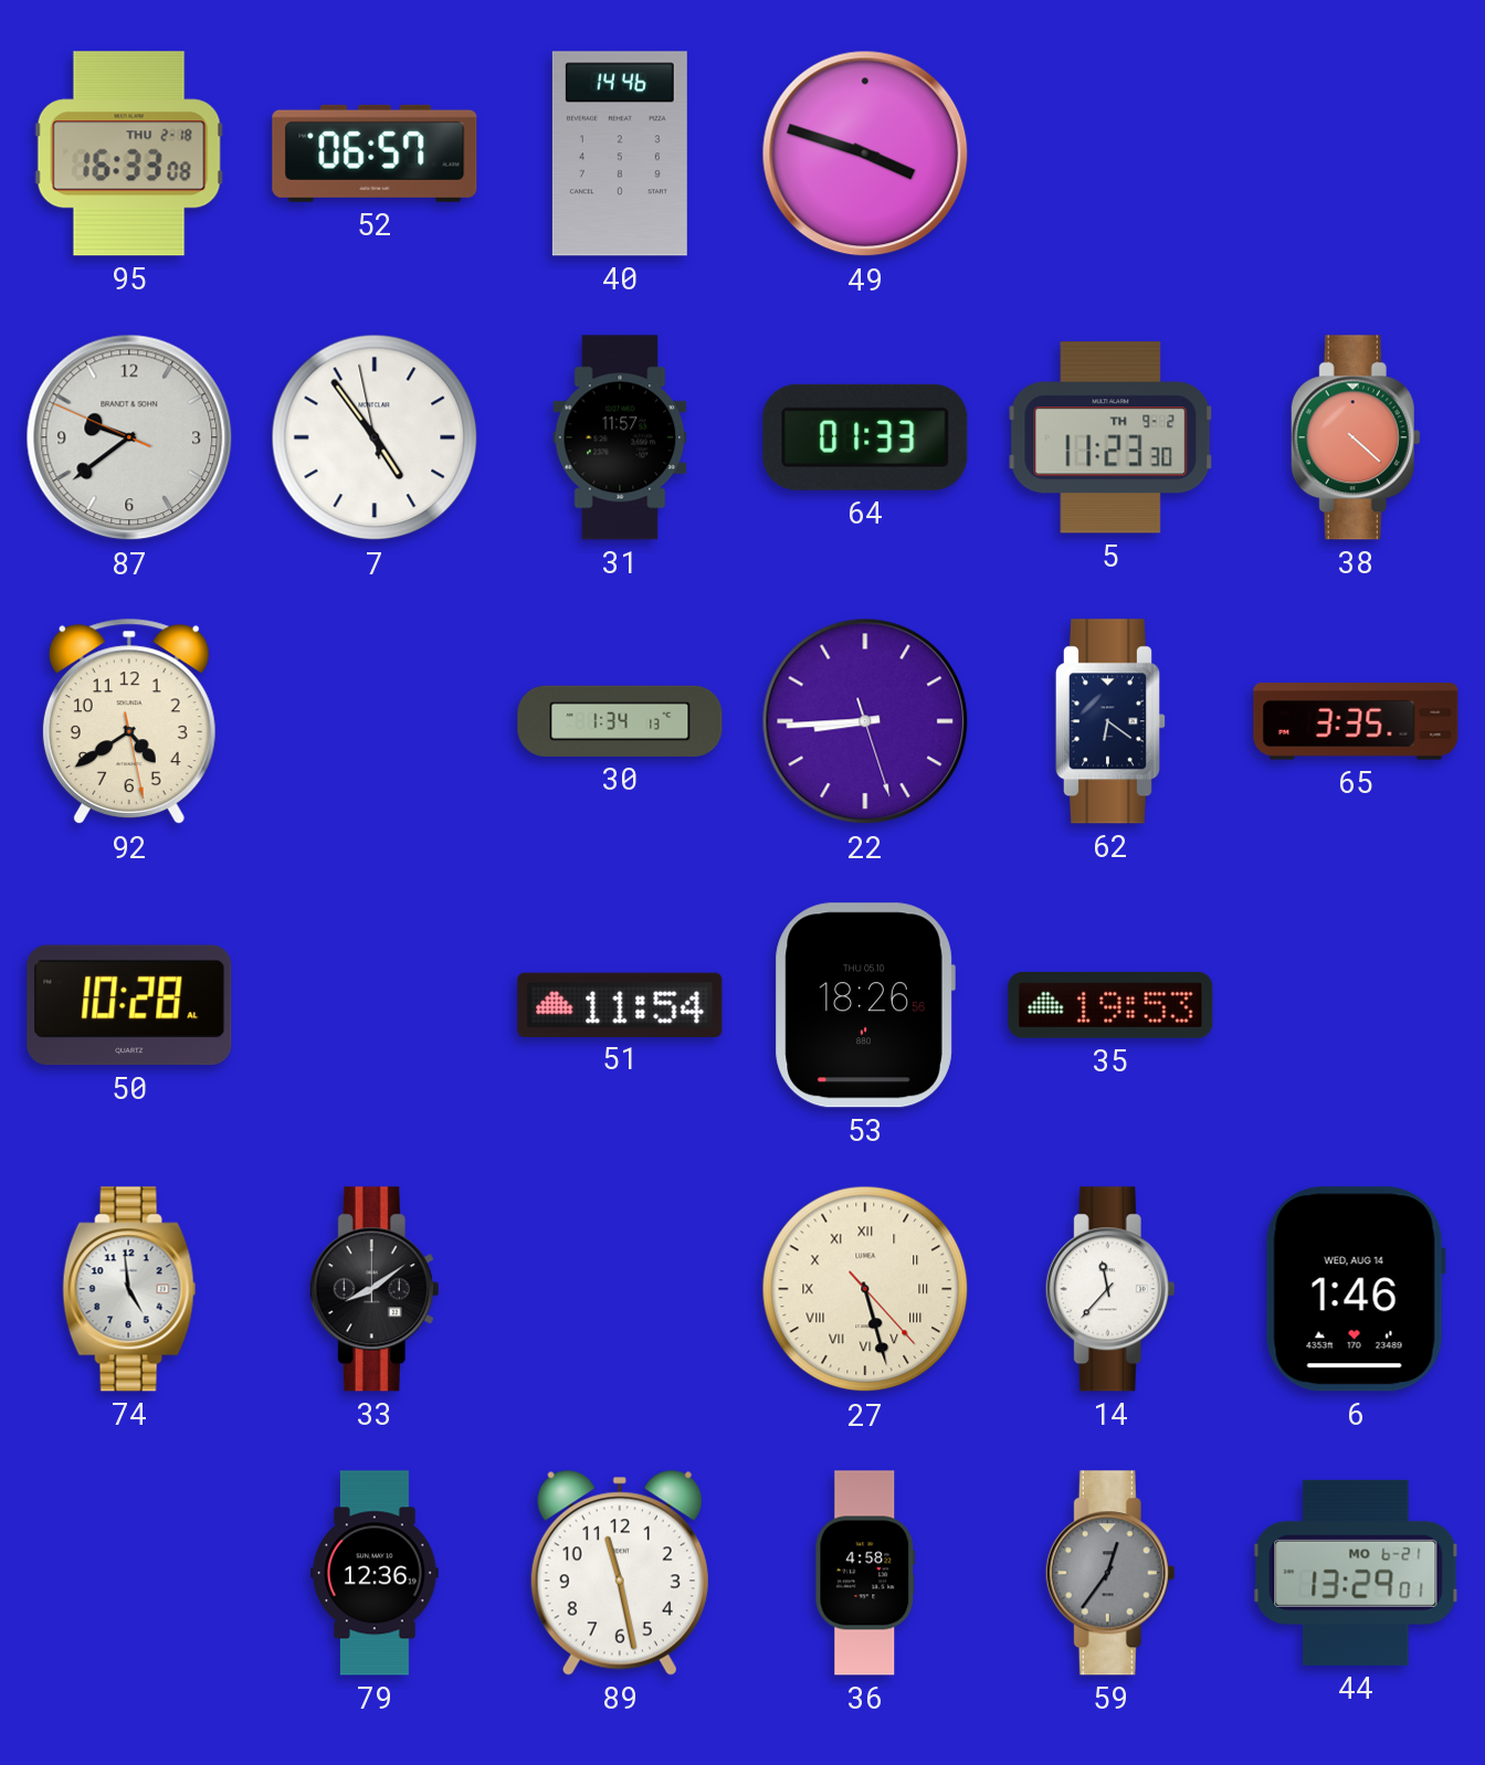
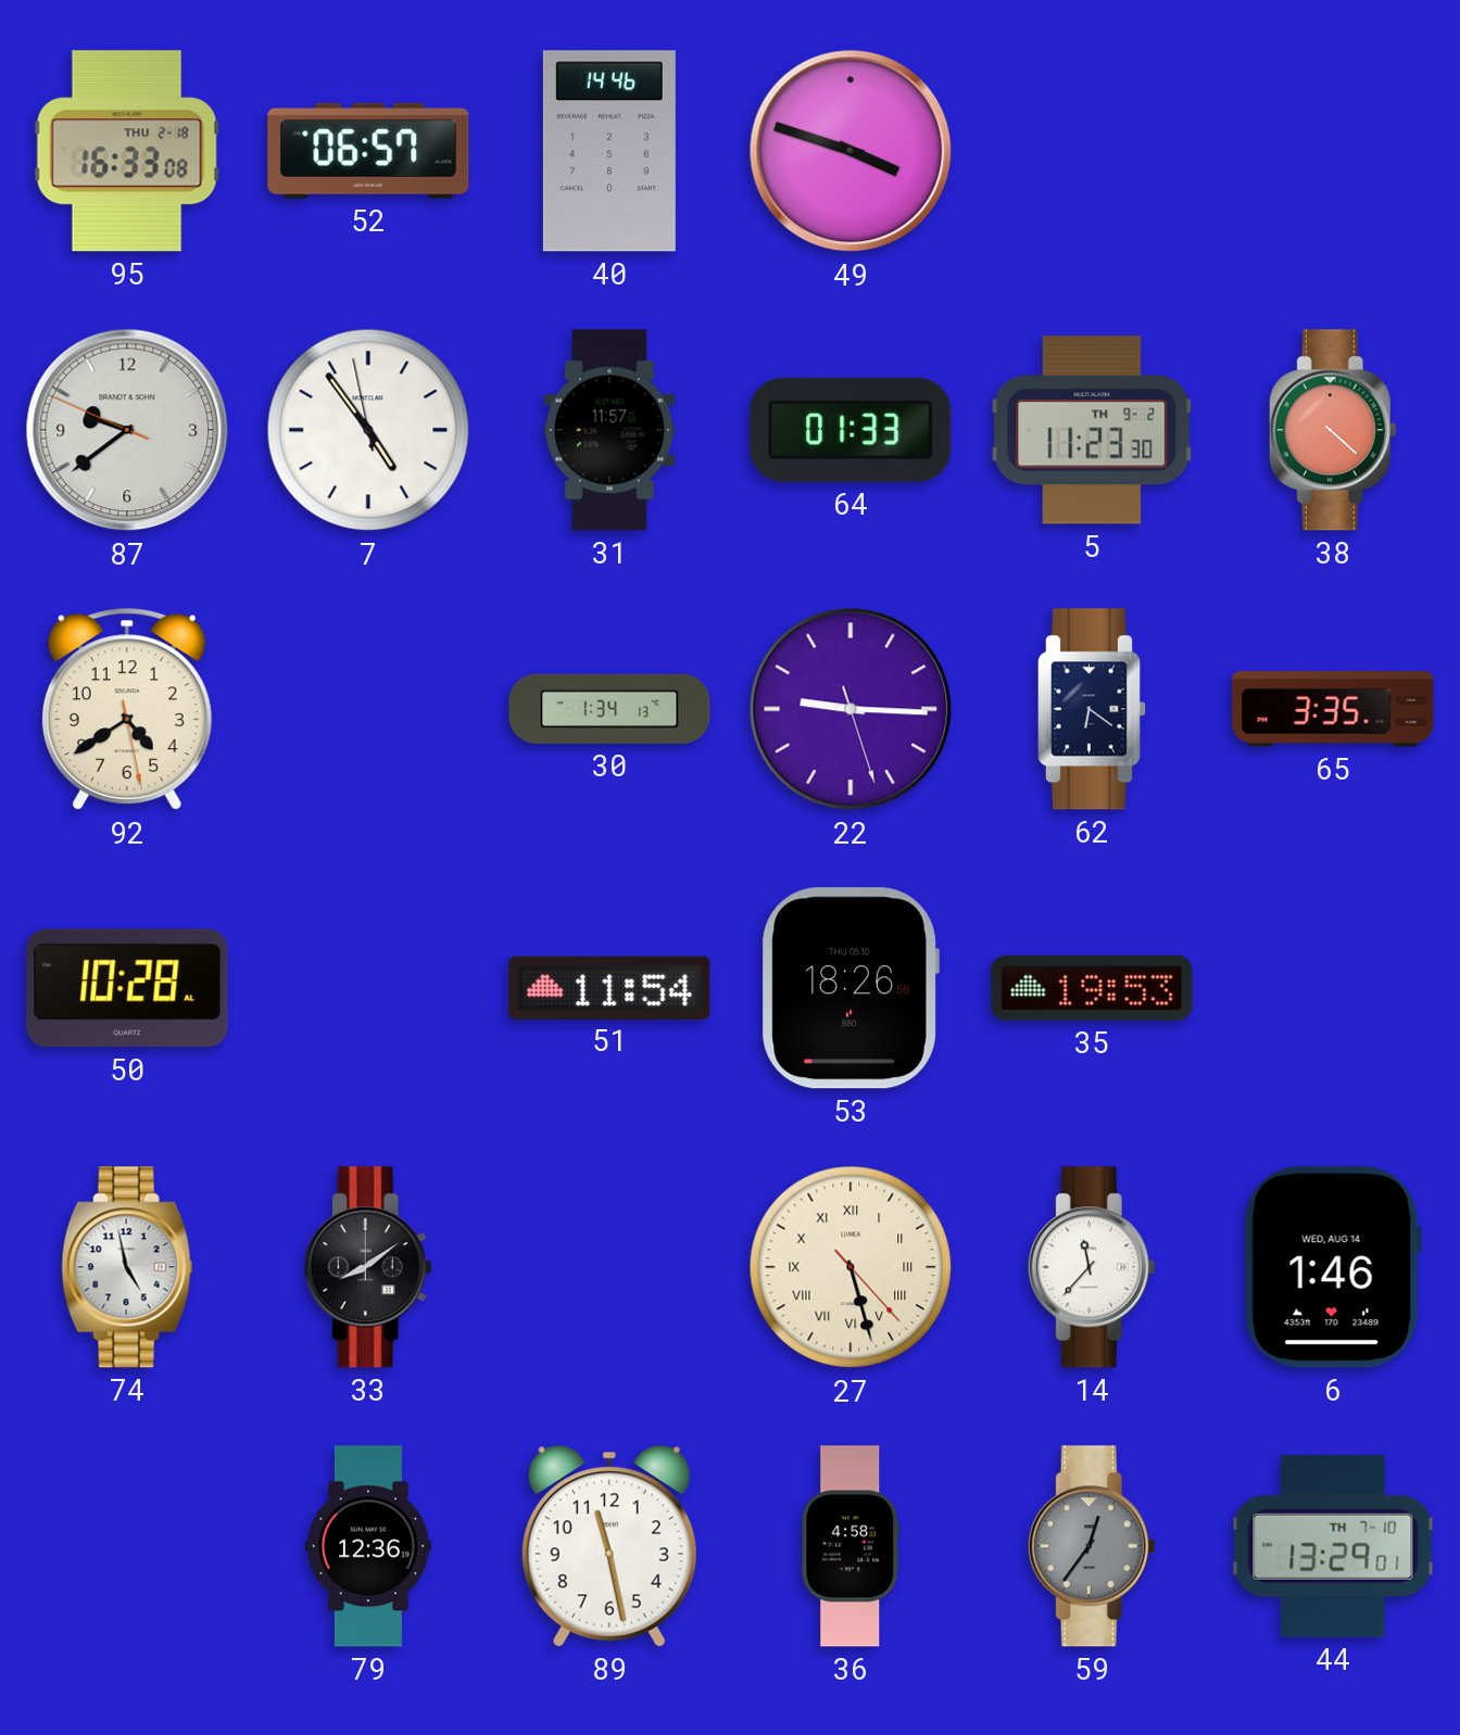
22: 8:44 -> 9:15 (851, 709)
74: 4:59 -> 4:58 (127, 1267)
44 date: MO 6-21 -> TH 7-10 (1333, 1546)
